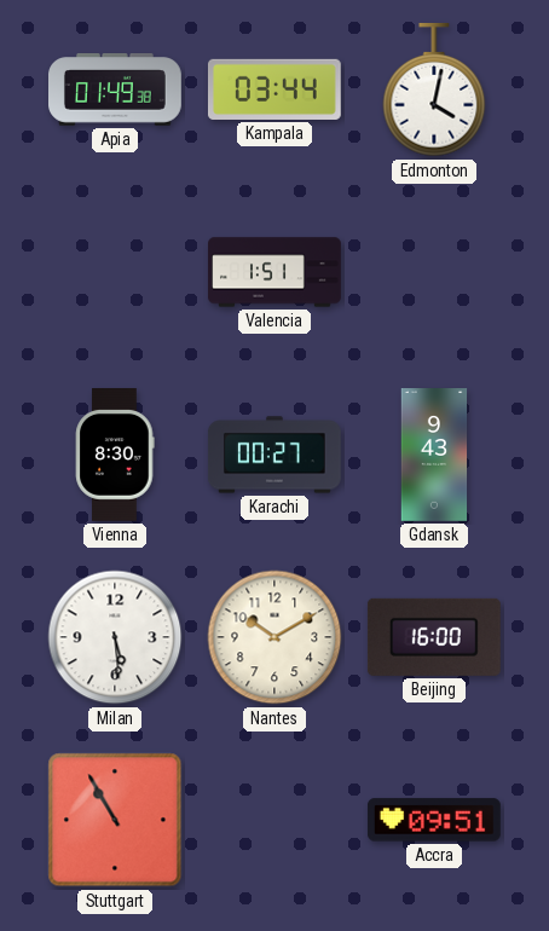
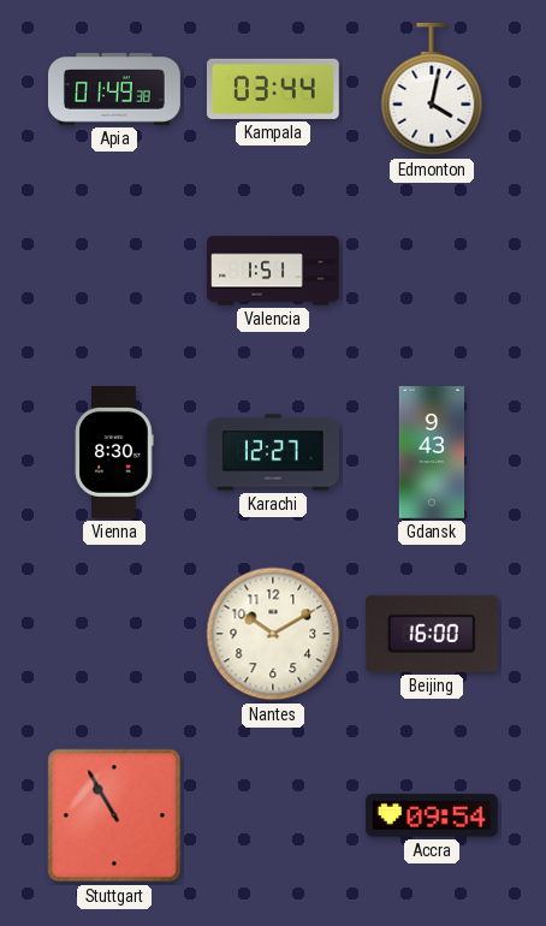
Karachi: 00:27 -> 12:27 (273, 452)
Milan: 5:29 -> none (115, 637)
Accra: 09:51 -> 09:54 (432, 815)
